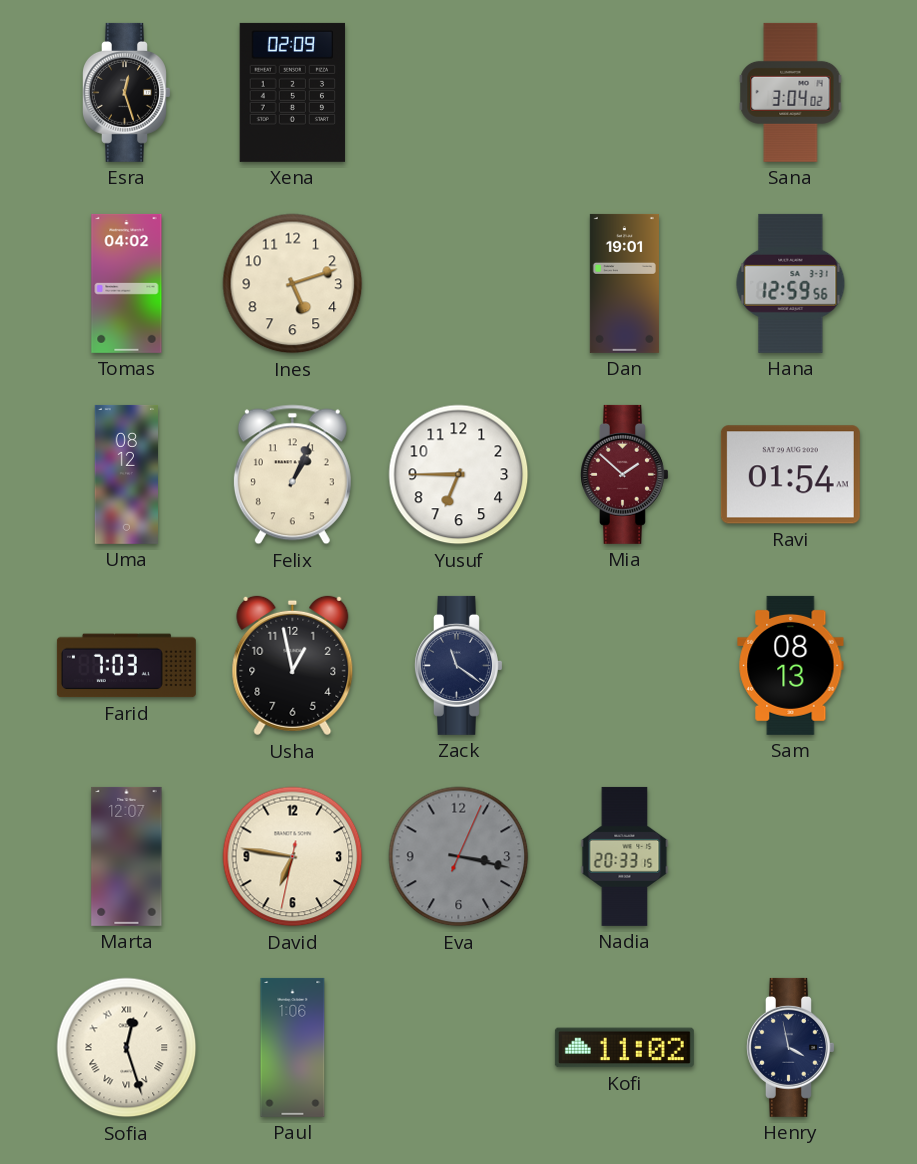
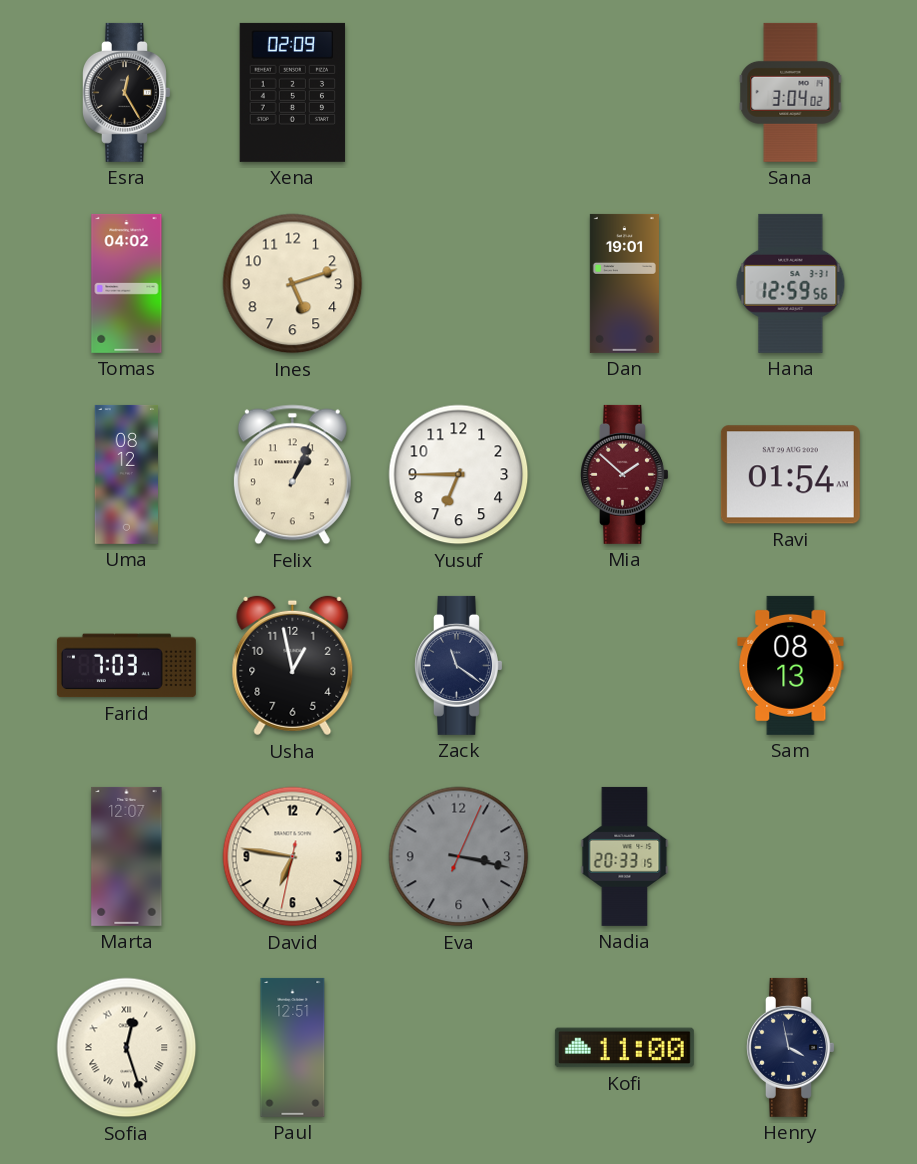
Esra: 12:27 -> 12:25 (127, 92)
Paul: 1:06 -> 12:51 (293, 1047)
Kofi: 11:02 -> 11:00 (624, 1048)
